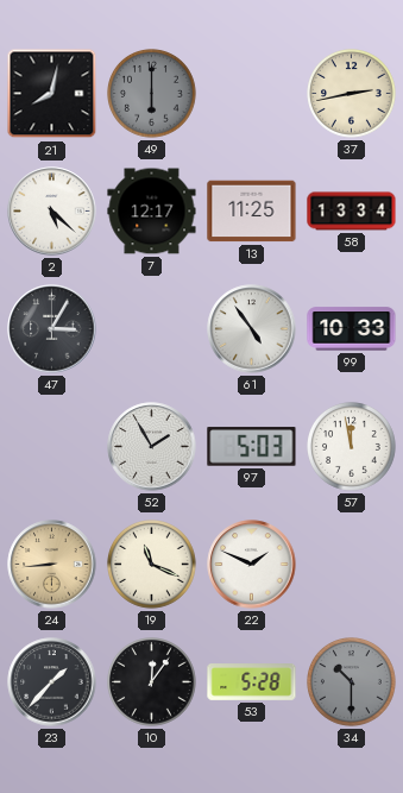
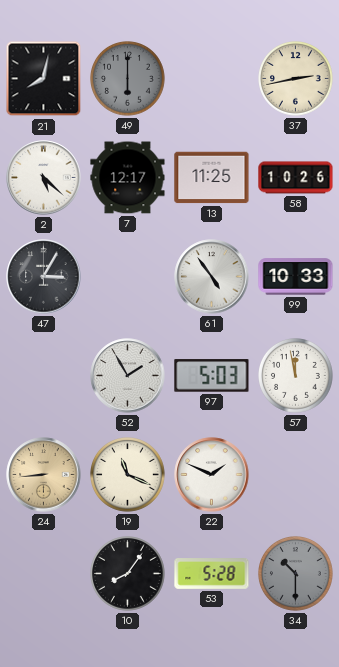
58: 13:34 -> 10:26 (296, 178)
23: 1:37 -> none (52, 682)
10: 12:06 -> 8:06 (128, 574)
